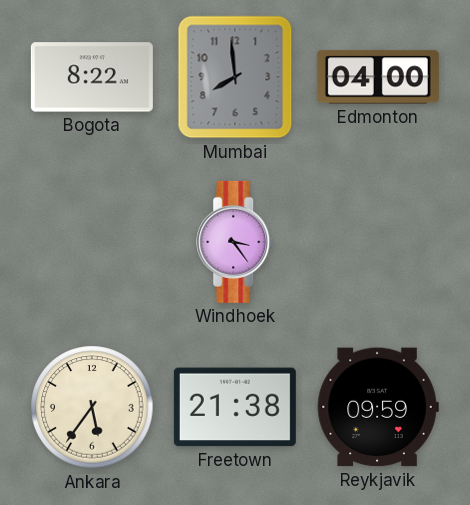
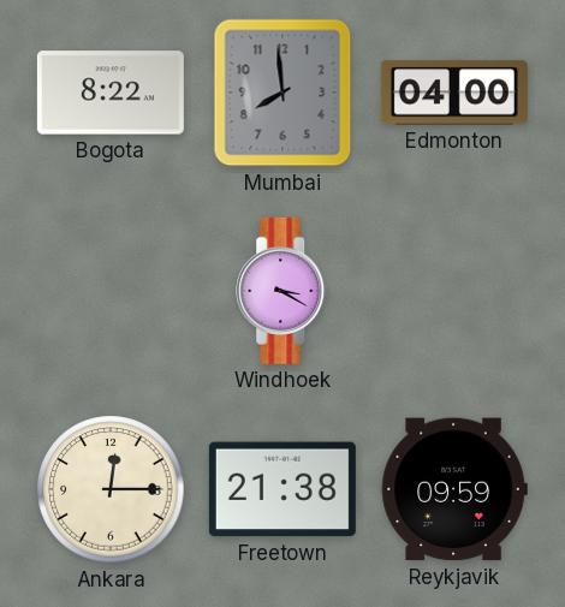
Windhoek: 3:24 -> 3:20 (284, 291)
Ankara: 5:36 -> 12:15 (111, 489)
